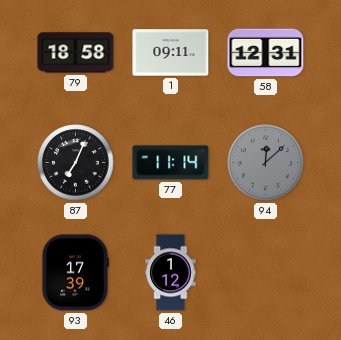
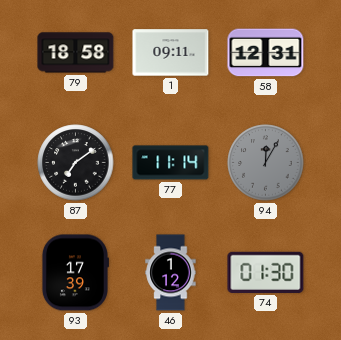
87: 7:04 -> 7:09 (76, 163)
94: 12:08 -> 12:05 (266, 163)
74: none -> 01:30 (266, 272)
